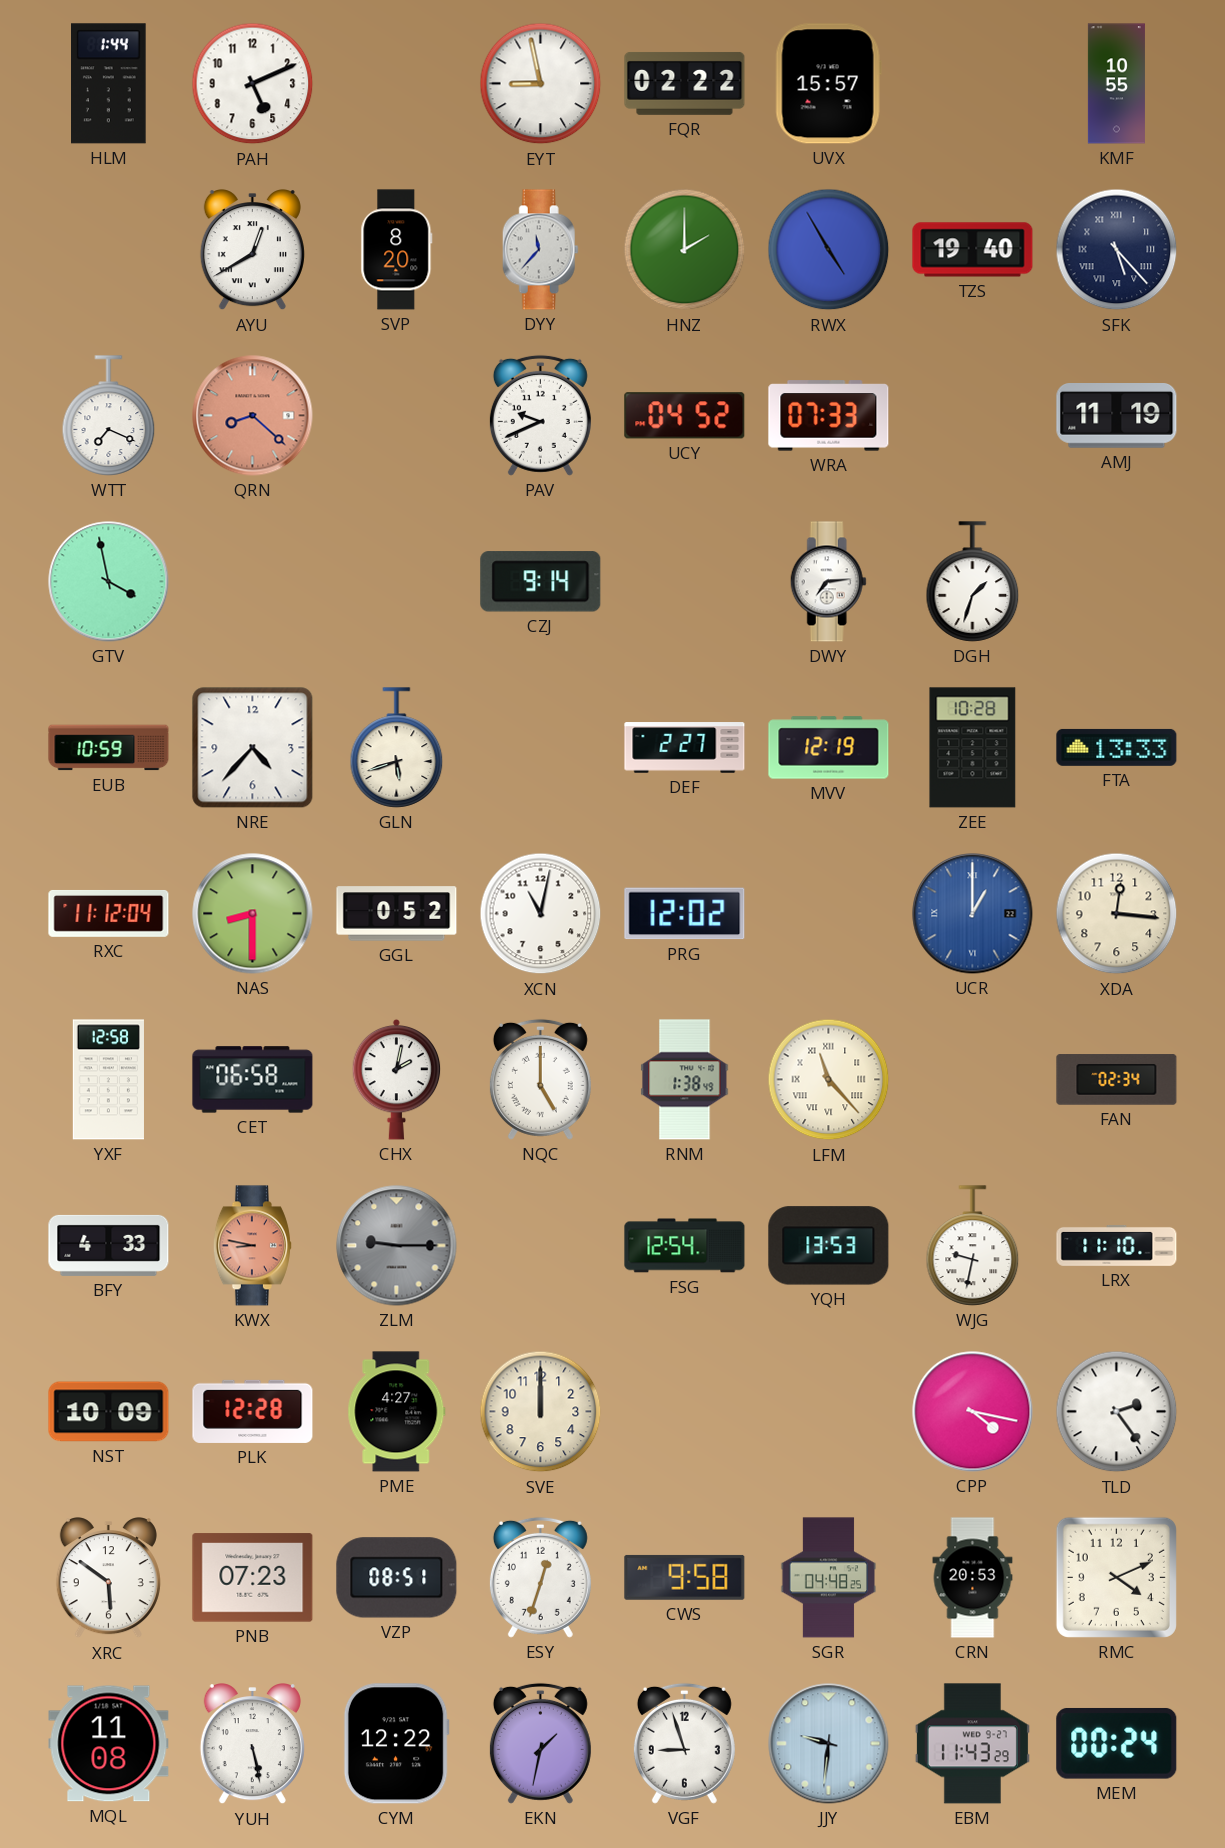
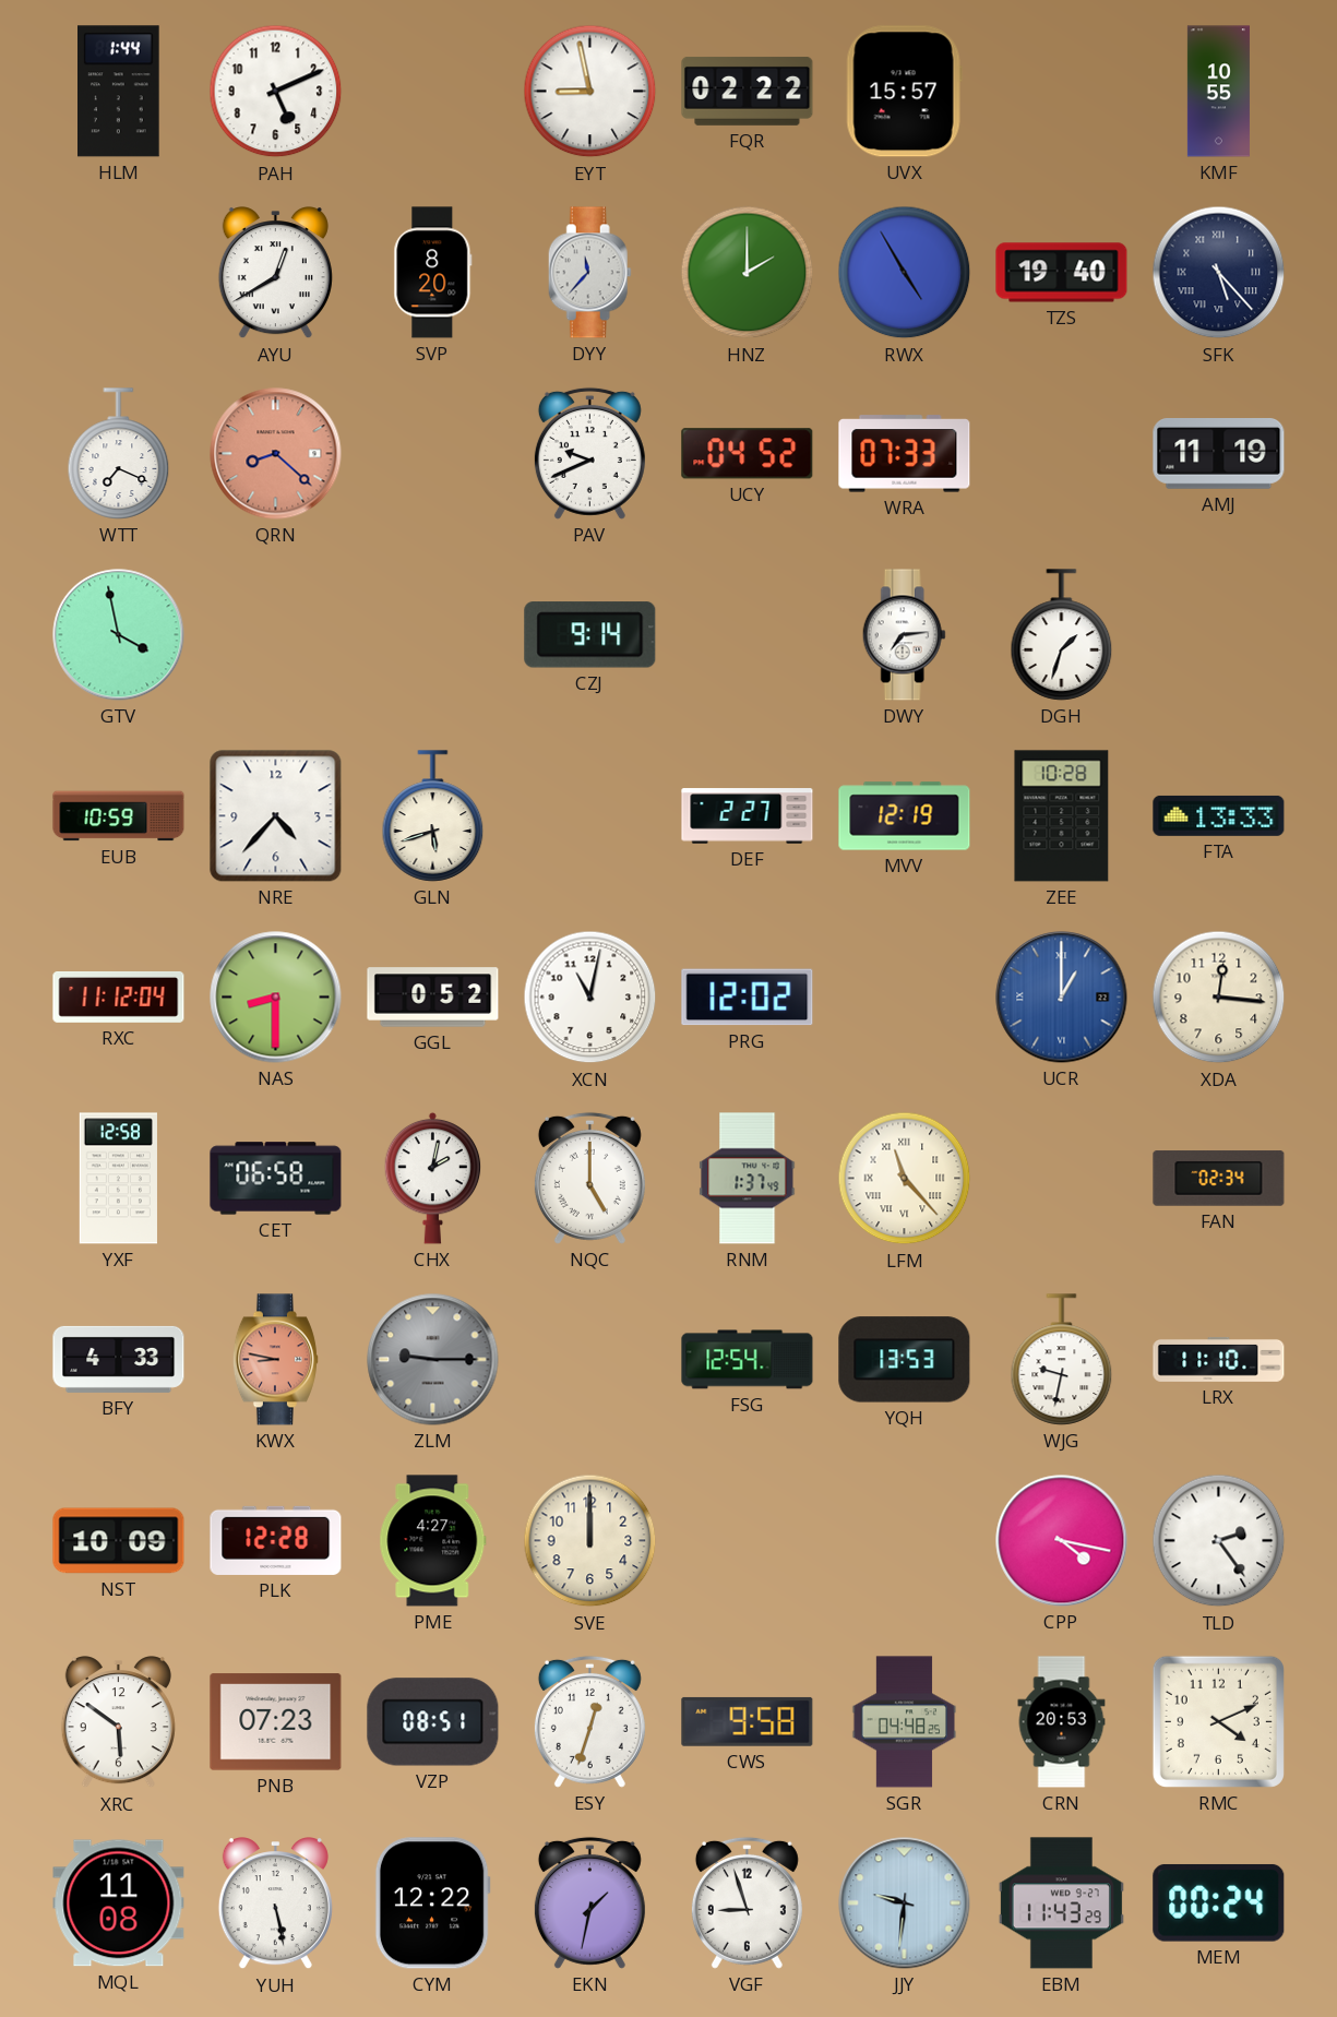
RNM: 1:38 -> 1:37 (748, 1179)
